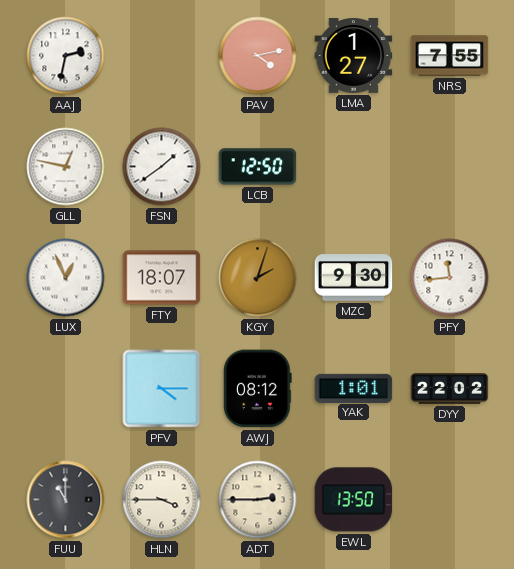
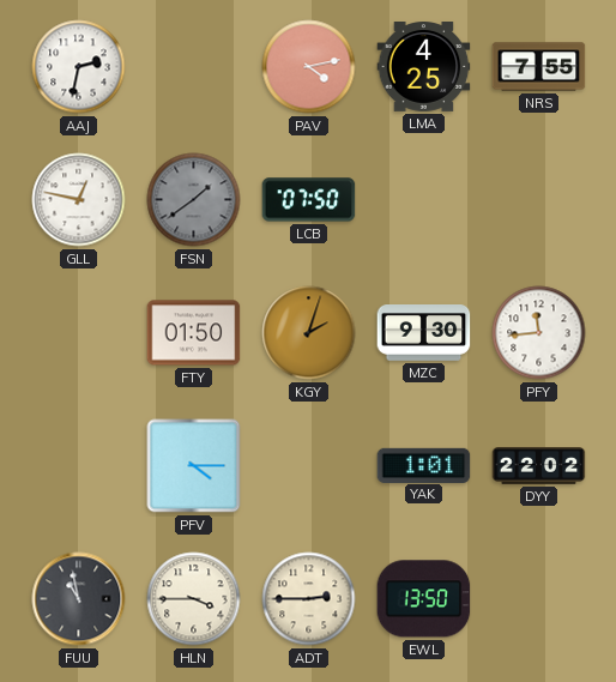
LMA: 1:27 -> 4:25 (424, 67)
FSN dial: white -> grey (194, 200)
LCB: 12:50 -> 07:50 (309, 200)
LUX: 12:56 -> none (66, 278)
FTY: 18:07 -> 01:50 (194, 333)
AWJ: 08:12 -> none (258, 389)
FUU: 11:00 -> 10:58 (79, 599)
